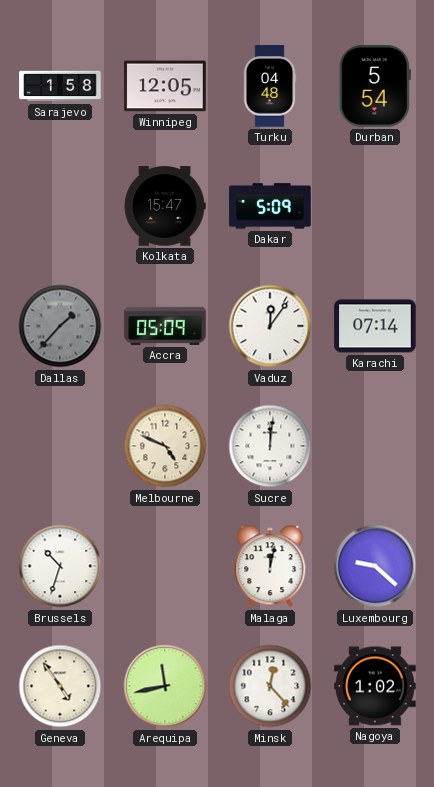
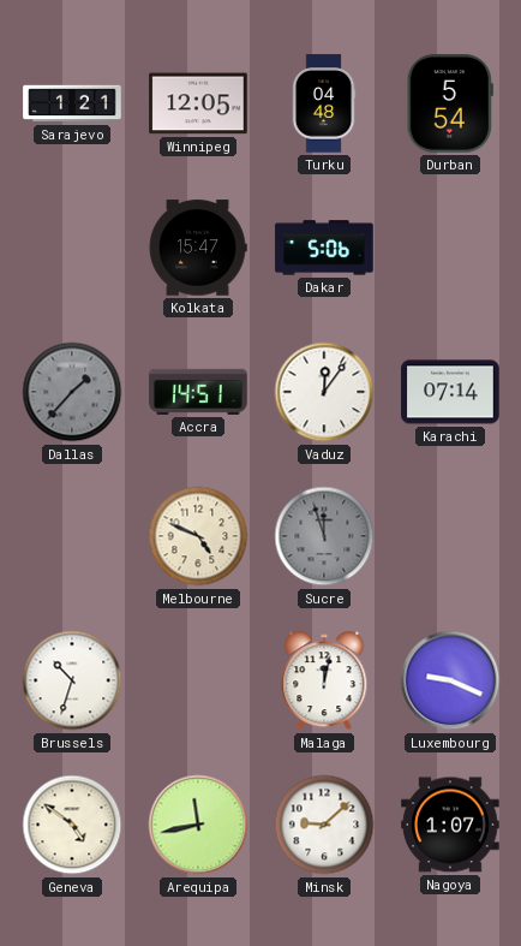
Sarajevo: 1:58 -> 1:21 (72, 103)
Dakar: 5:09 -> 5:06 (324, 248)
Accra: 05:09 -> 14:51 (198, 392)
Sucre: 12:01 -> 11:57 (324, 536)
Sucre dial: white -> grey (324, 536)
Luxembourg: 9:22 -> 9:19 (450, 680)
Geneva: 4:54 -> 4:51 (72, 825)
Minsk: 12:23 -> 9:08 (324, 825)
Nagoya: 1:02 -> 1:07 (450, 825)
